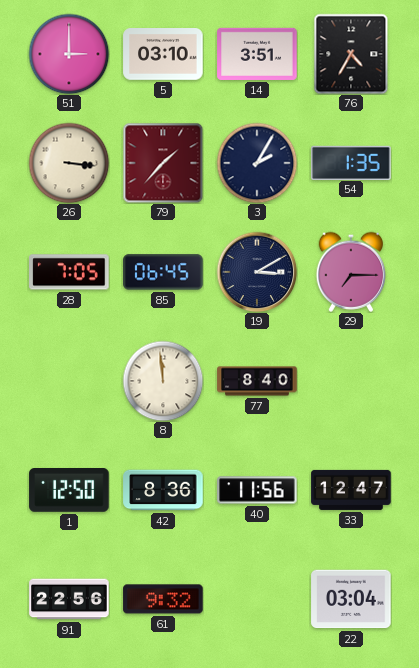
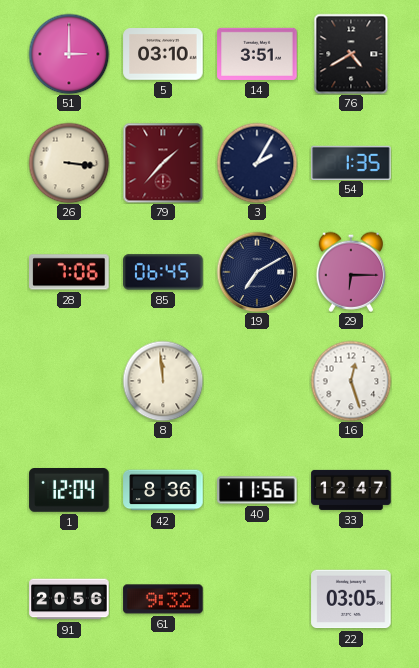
76: 4:35 -> 4:40 (351, 54)
28: 7:05 -> 7:06 (69, 272)
19: 3:10 -> 7:10 (257, 272)
29: 7:15 -> 6:15 (350, 272)
77: 8:40 -> none (257, 381)
16: none -> 12:27 (351, 381)
1: 12:50 -> 12:04 (69, 491)
91: 22:56 -> 20:56 (69, 599)
22: 03:04 -> 03:05 (351, 599)
